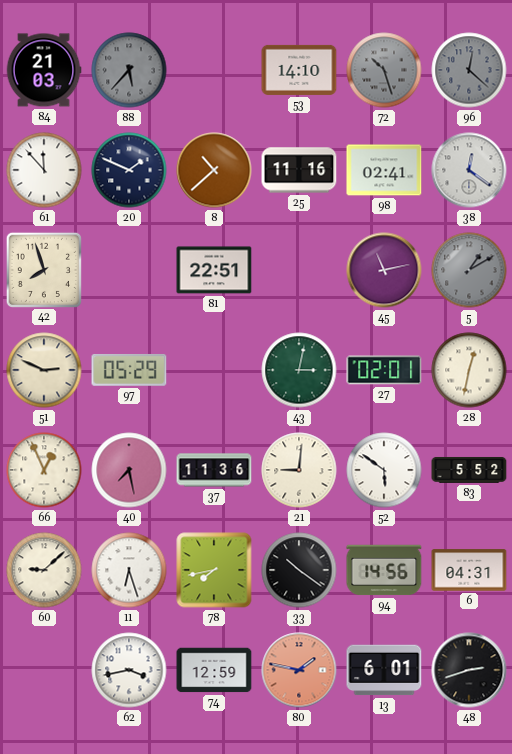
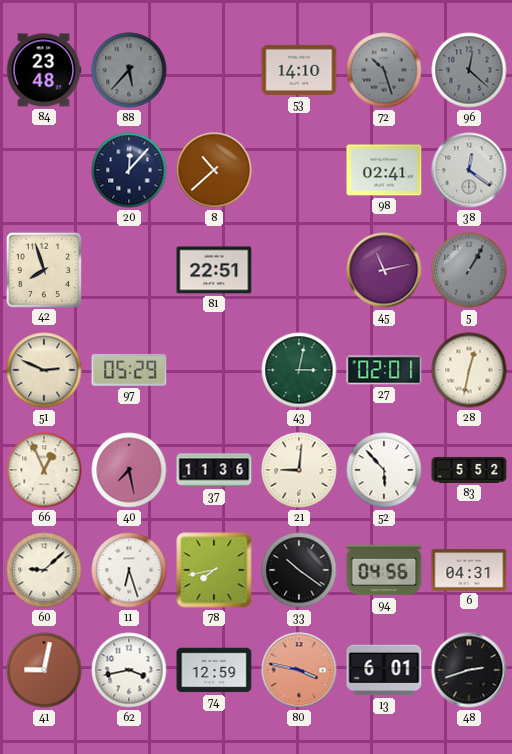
84: 21:03 -> 23:48 (44, 70)
61: 11:53 -> none (44, 170)
20: 1:49 -> 12:07 (129, 170)
25: 11:16 -> none (299, 170)
5: 1:10 -> 1:05 (469, 270)
52: 5:51 -> 5:53 (384, 470)
94: 14:56 -> 04:56 (384, 570)
41: none -> 9:02 (44, 670)
80: 1:47 -> 3:47 (299, 670)
